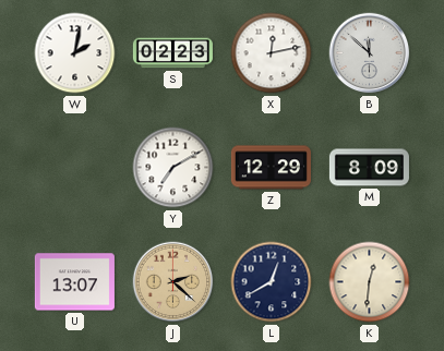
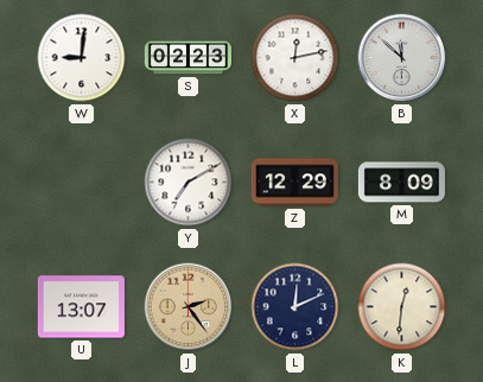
W: 2:02 -> 9:01 (82, 58)
J: 2:22 -> 2:24 (189, 307)
L: 12:40 -> 12:11 (295, 307)
